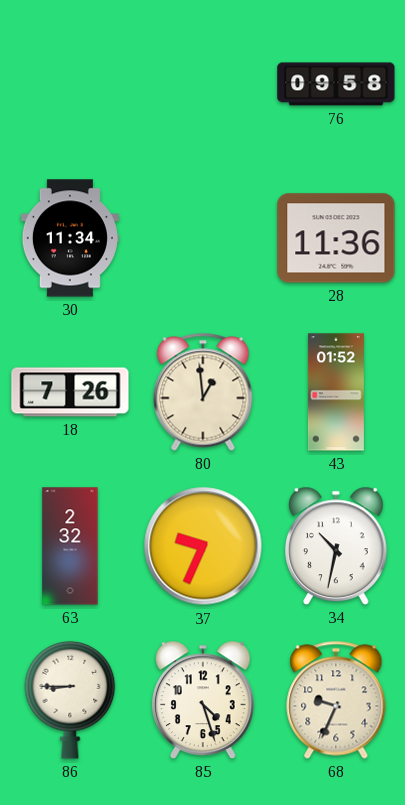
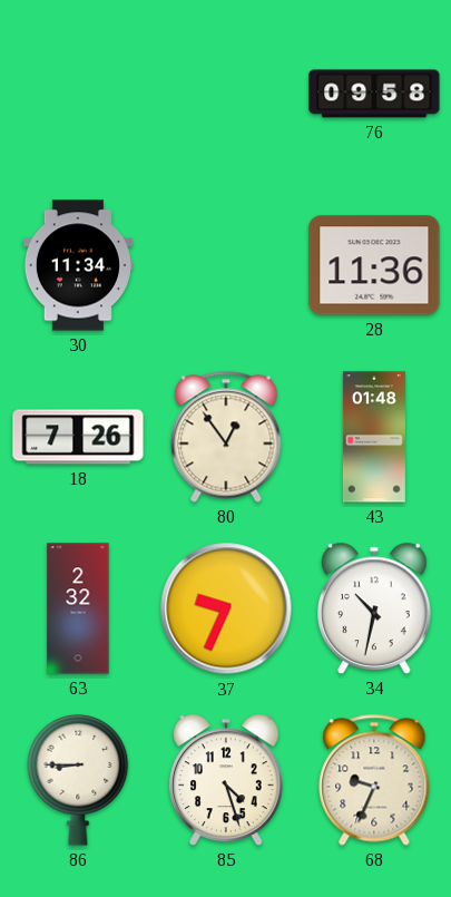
80: 12:59 -> 12:54 (226, 437)
43: 01:52 -> 01:48 (374, 437)
